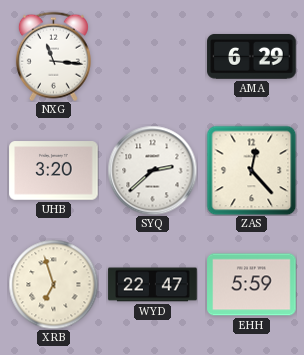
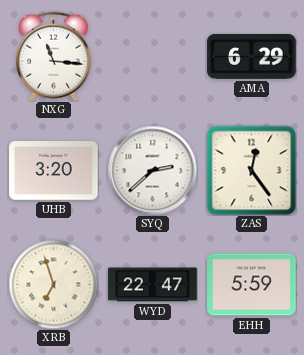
ZAS: 12:23 -> 12:24 (251, 170)
